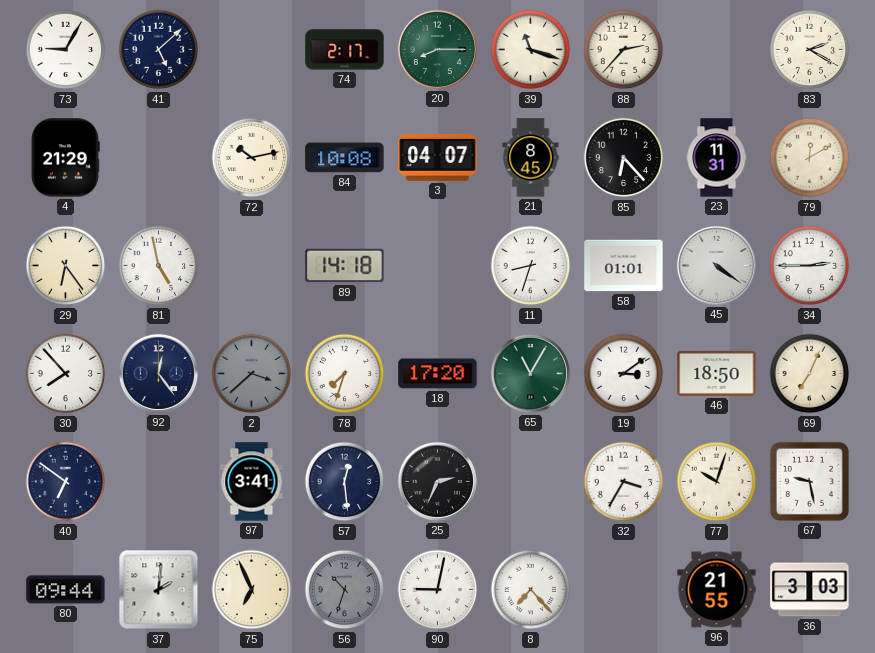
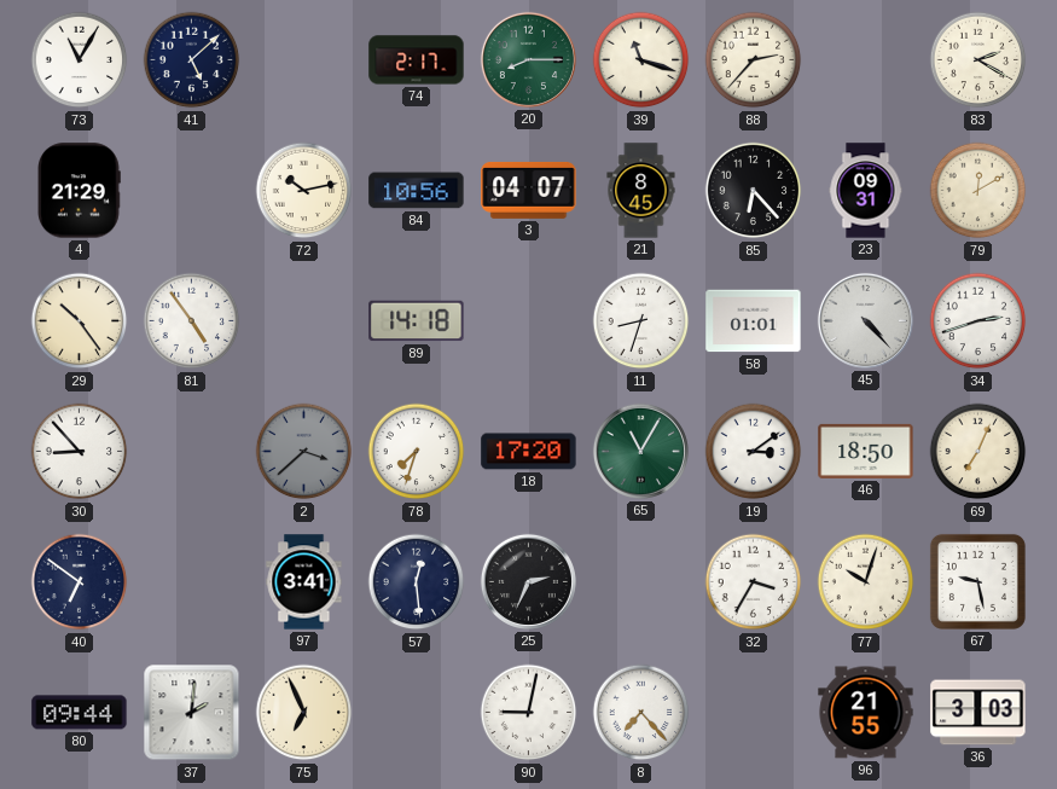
73: 9:05 -> 11:05 (80, 60)
84: 10:08 -> 10:56 (417, 191)
23: 11:31 -> 09:31 (866, 191)
29: 6:24 -> 10:24 (80, 321)
81: 4:58 -> 4:54 (192, 321)
45: 4:21 -> 4:23 (865, 320)
34: 2:45 -> 2:42 (978, 321)
30: 7:53 -> 8:53 (80, 452)
92: 12:24 -> none (158, 373)
56: 10:33 -> none (345, 590)
